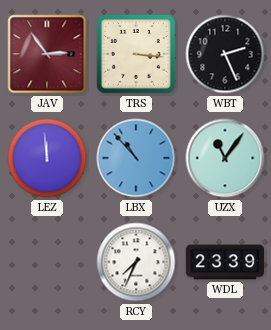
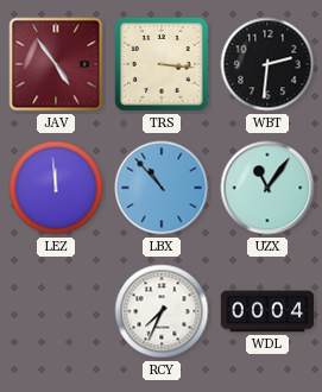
JAV: 2:54 -> 4:54 (56, 64)
WBT: 2:26 -> 2:31 (267, 64)
WDL: 23:39 -> 00:04 (267, 311)
